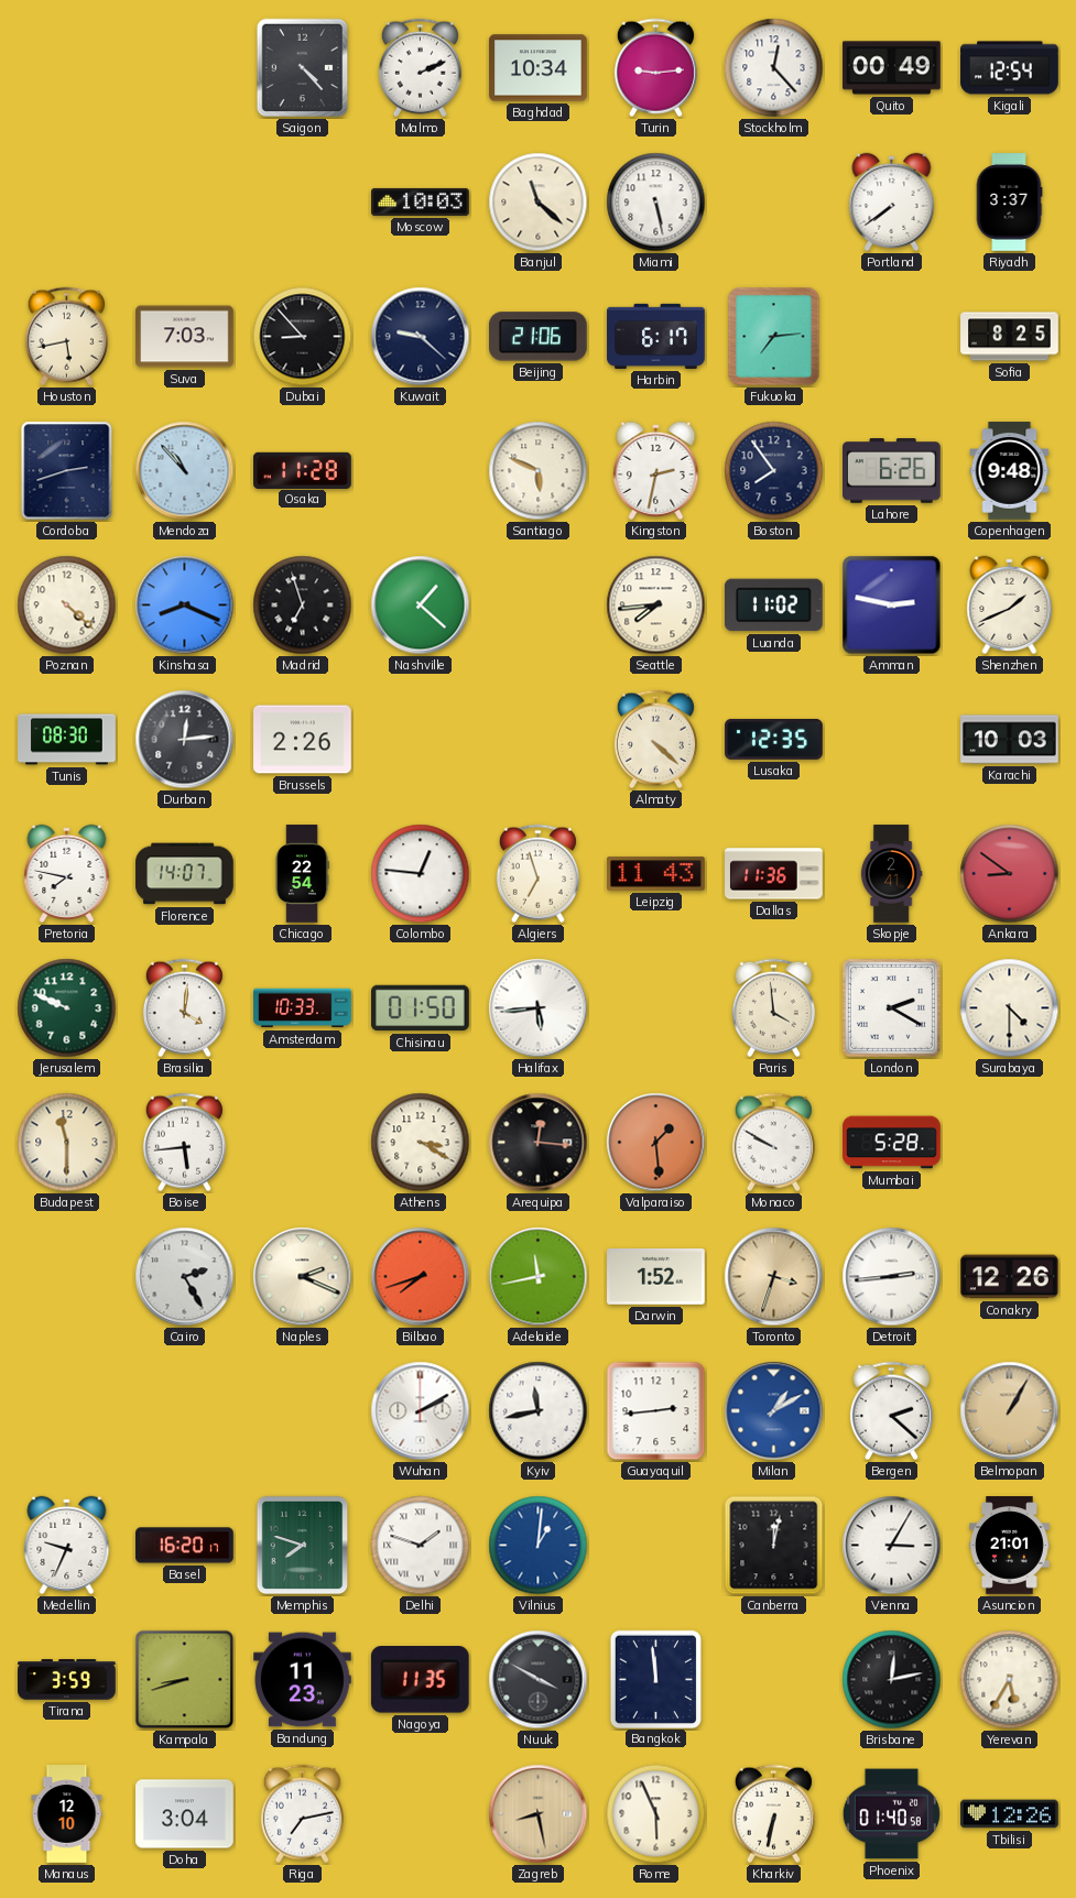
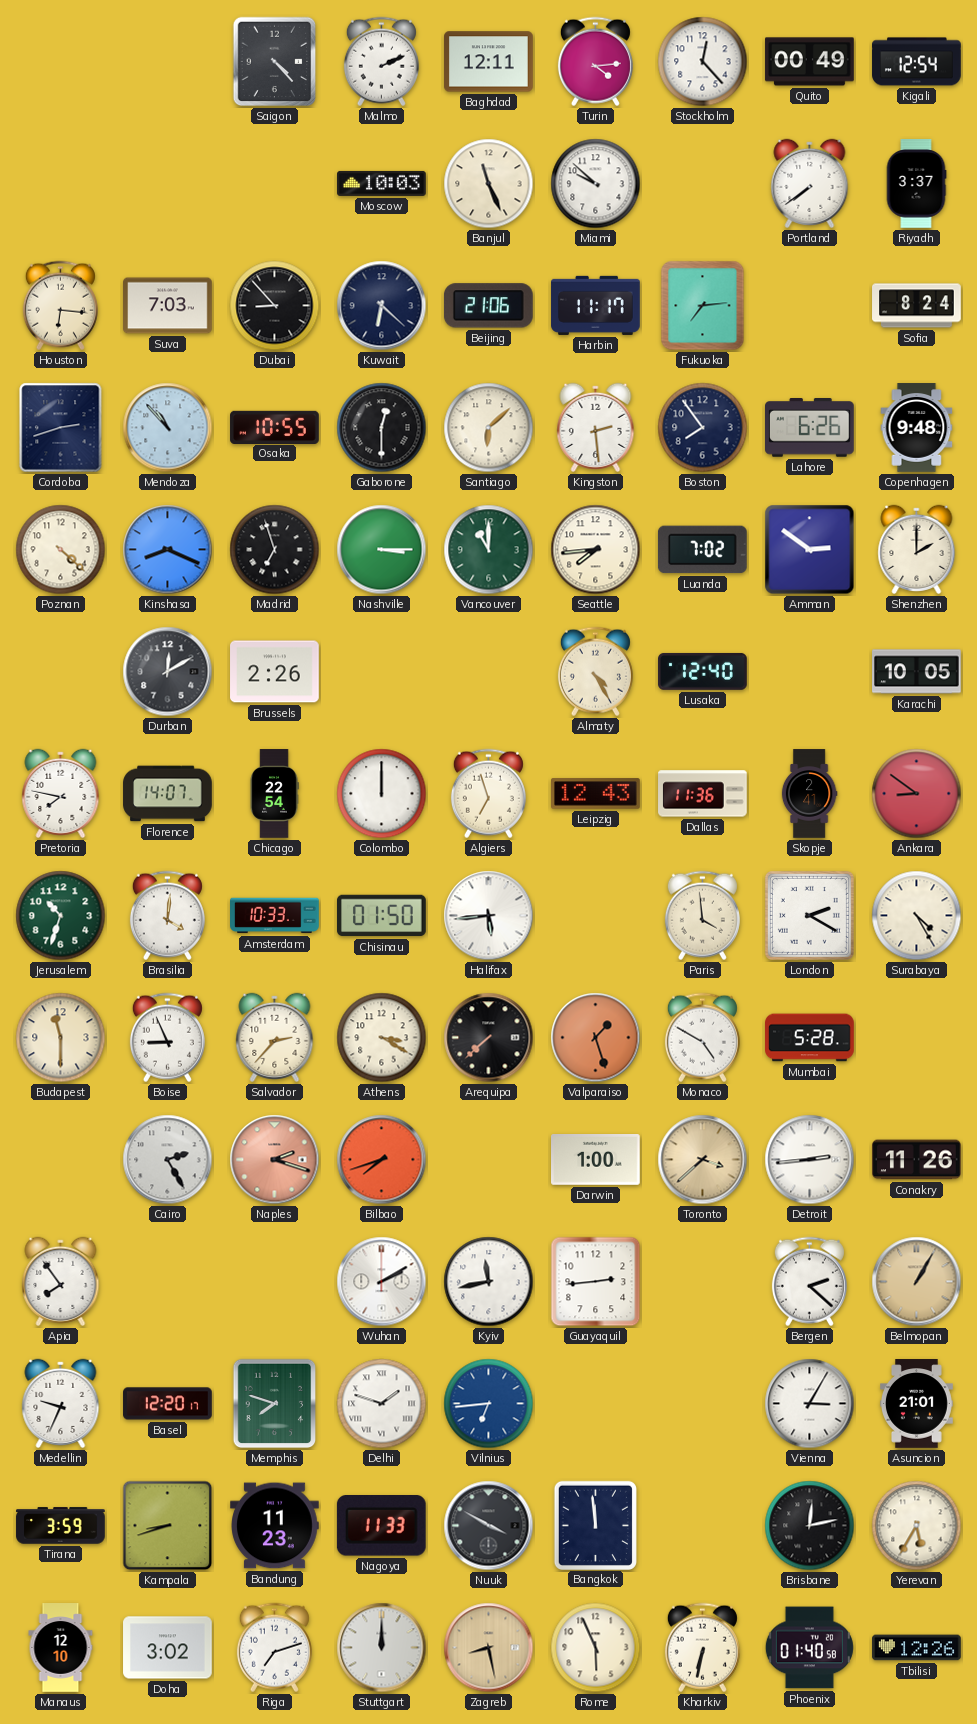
Baghdad: 10:34 -> 12:11 (489, 62)
Turin: 9:14 -> 4:14 (595, 62)
Banjul: 11:22 -> 11:26 (489, 184)
Miami: 5:28 -> 9:52 (596, 184)
Houston: 5:43 -> 6:16 (60, 306)
Kuwait: 9:22 -> 6:22 (382, 306)
Harbin: 6:17 -> 11:17 (596, 305)
Sofia: 8:25 -> 8:24 (917, 306)
Osaka: 11:28 -> 10:55 (275, 427)
Gaborone: none -> 12:30 (382, 428)
Santiago: 5:49 -> 6:08 (489, 428)
Kingston: 2:32 -> 2:29 (596, 427)
Nashville: 1:22 -> 3:15 (382, 550)
Vancouver: none -> 11:00 (489, 550)
Luanda: 11:02 -> 7:02 (702, 550)
Amman: 2:47 -> 2:51 (810, 550)
Shenzhen: 1:41 -> 2:00 (917, 549)
Tunis: 08:30 -> none (67, 740)
Durban: 12:14 -> 12:10 (168, 672)
Almaty: 4:22 -> 4:25 (595, 672)
Lusaka: 12:35 -> 12:40 (703, 671)
Karachi: 10:03 -> 10:05 (917, 672)
Colombo: 12:46 -> 12:00 (382, 794)
Leipzig: 11:43 -> 12:43 (596, 794)
Jerusalem: 9:49 -> 10:33 (61, 916)
Surabaya: 4:30 -> 4:25 (917, 916)
Boise: 5:44 -> 8:56 (167, 1038)
Salvador: none -> 2:37 (275, 1037)
Arequipa: 12:16 -> 7:38 (489, 1038)
Valparaiso: 1:29 -> 1:27 (596, 1038)
Monaco: 9:50 -> 4:50 (702, 1038)
Naples: 2:19 -> 2:18 (275, 1160)
Naples dial: cream -> salmon (275, 1160)
Adelaide: 11:43 -> none (539, 1277)
Darwin: 1:52 -> 1:00 (596, 1160)
Toronto: 3:33 -> 3:38 (703, 1160)
Conakry: 12:26 -> 11:26 (917, 1160)
Apia: none -> 7:54 (61, 1281)
Milan: 1:10 -> none (774, 1411)
Basel: 16:20 -> 12:20 (168, 1404)
Vilnius: 1:01 -> 6:44 (489, 1404)
Canberra: 12:02 -> none (774, 1546)
Nagoya: 11:35 -> 11:33 (381, 1526)
Doha: 3:04 -> 3:02 (168, 1648)
Riga: 7:13 -> 7:12 (274, 1648)
Stuttgart: none -> 12:00 (382, 1648)
